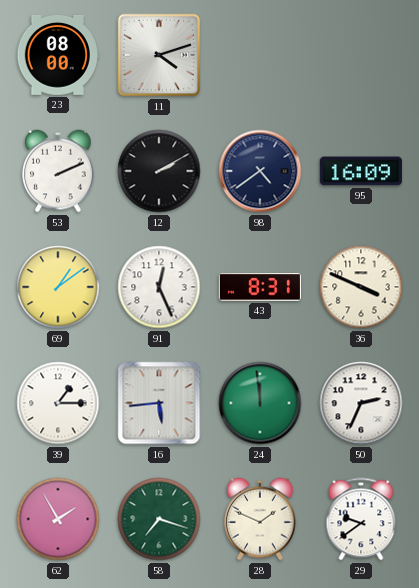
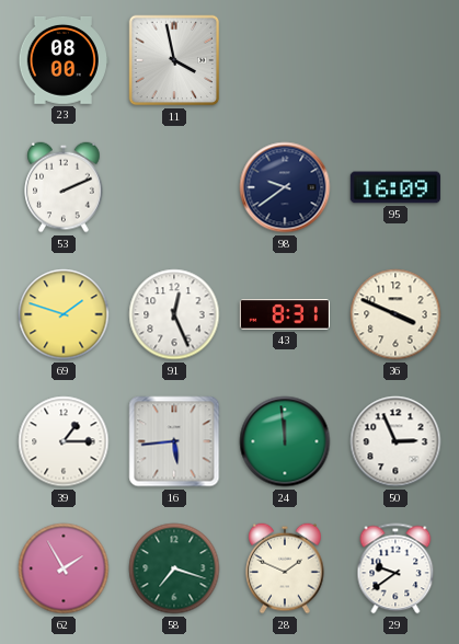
11: 4:12 -> 3:58 (174, 60)
12: 2:10 -> none (159, 171)
98: 4:39 -> 9:39 (285, 187)
69: 1:09 -> 1:48 (64, 314)
50: 2:34 -> 2:56 (395, 441)
